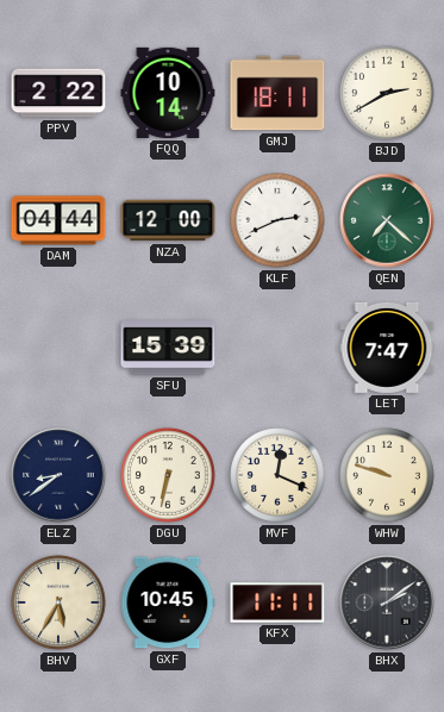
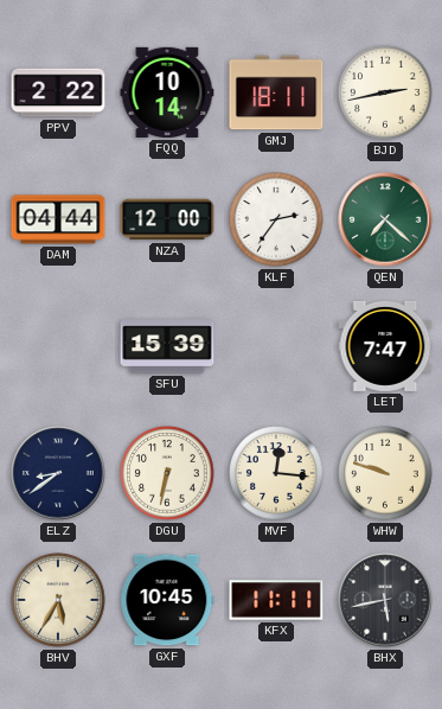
BJD: 2:40 -> 2:43 (385, 92)
KLF: 2:41 -> 2:36 (276, 219)
MVF: 12:19 -> 12:16 (276, 473)
BHX: 2:09 -> 5:43 (385, 600)
